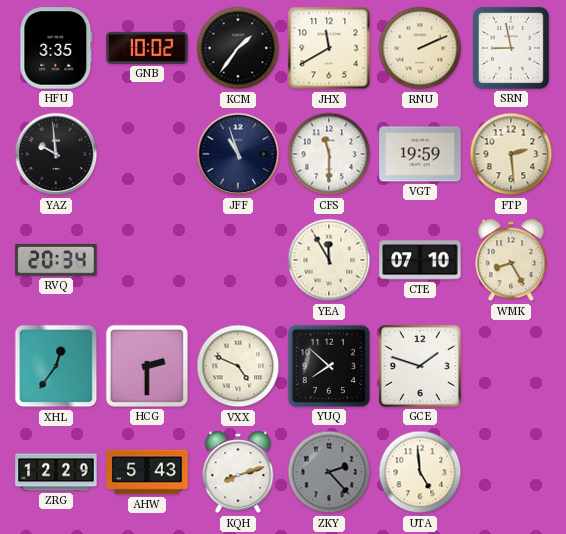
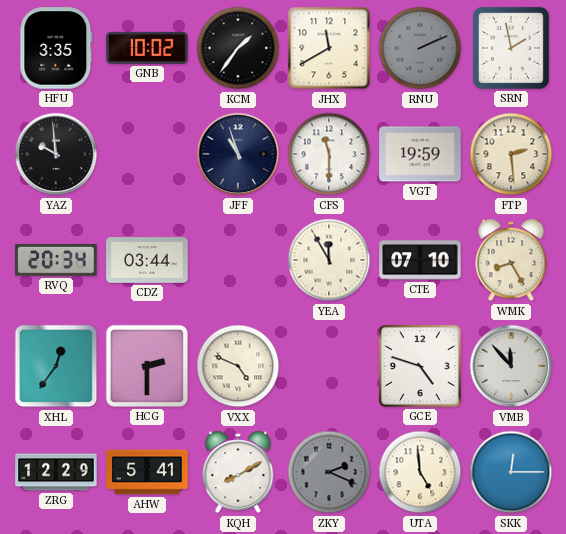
RNU dial: cream -> grey (420, 48)
SRN: 8:58 -> 1:58 (511, 48)
CDZ: none -> 03:44 (147, 260)
YUQ: 7:52 -> none (329, 366)
GCE: 1:48 -> 4:48 (420, 366)
VMB: none -> 11:53 (511, 366)
AHW: 5:43 -> 5:41 (147, 472)
KQH: 8:12 -> 8:10 (238, 472)
ZKY: 2:23 -> 2:19 (329, 472)
SKK: none -> 12:15 (511, 472)
